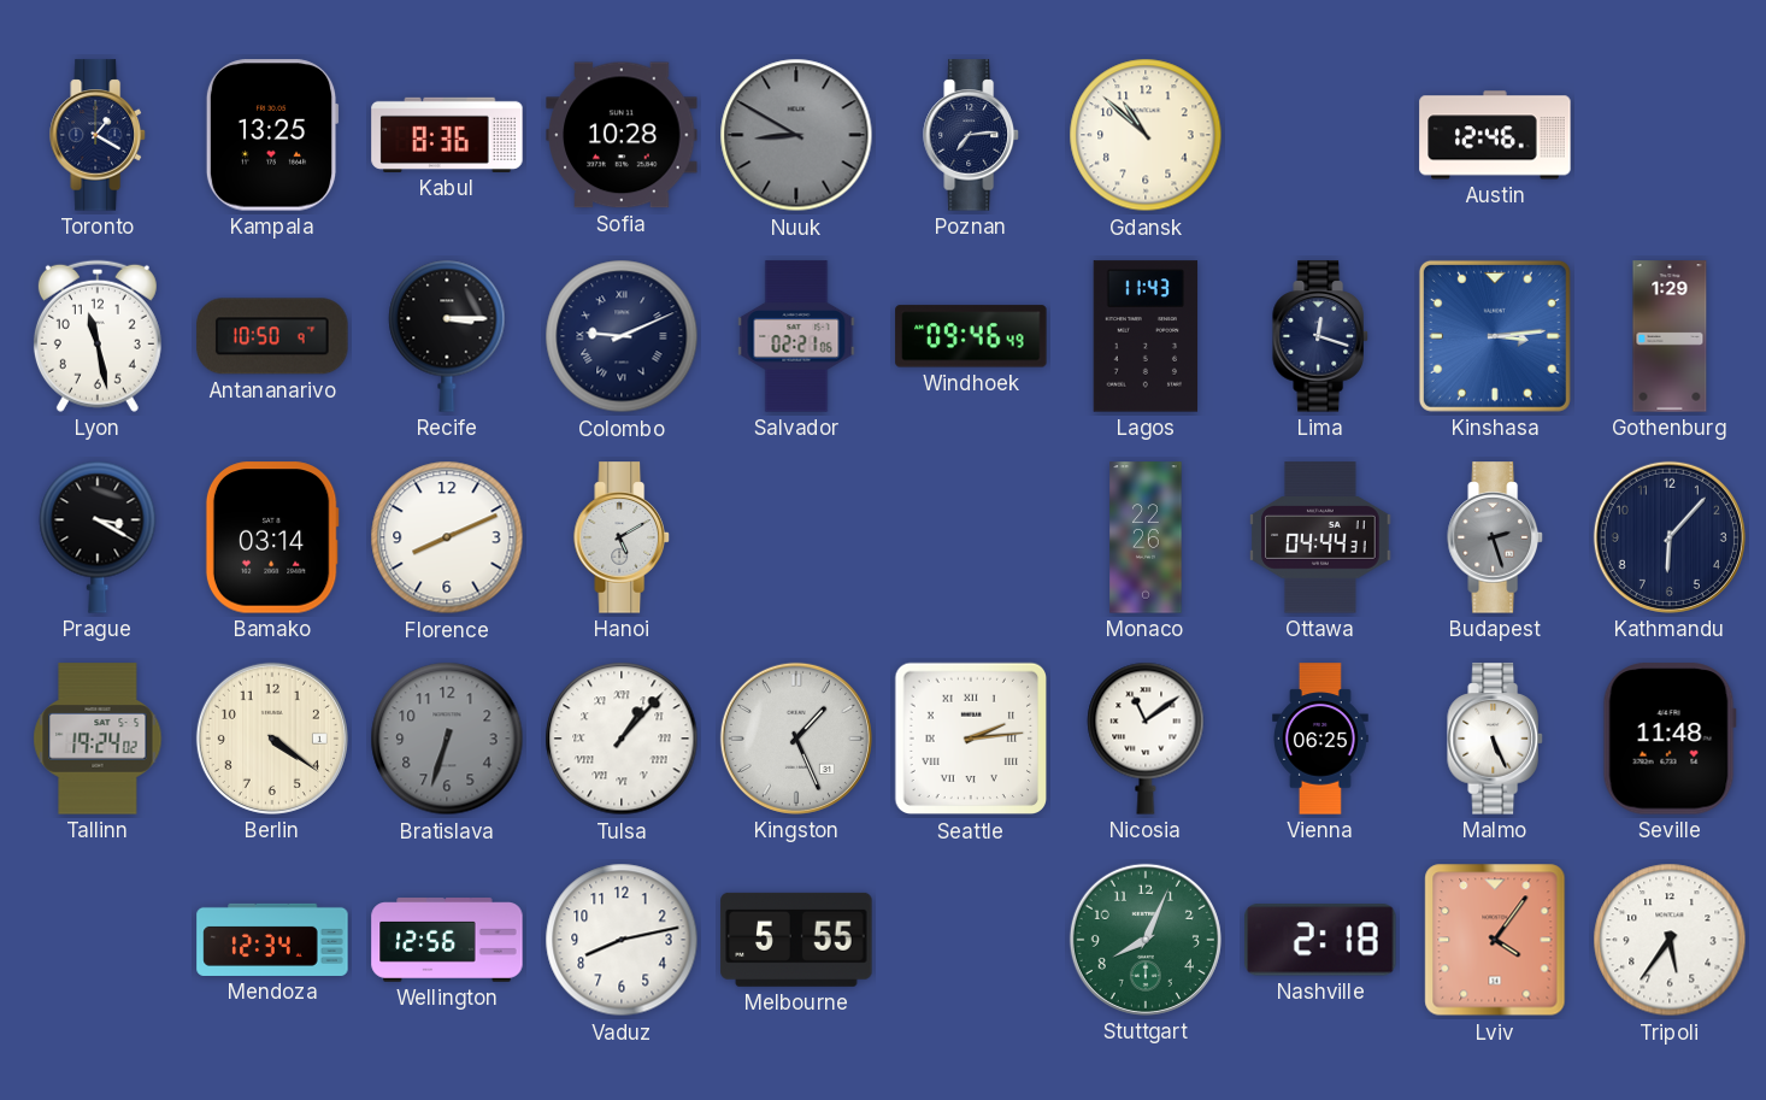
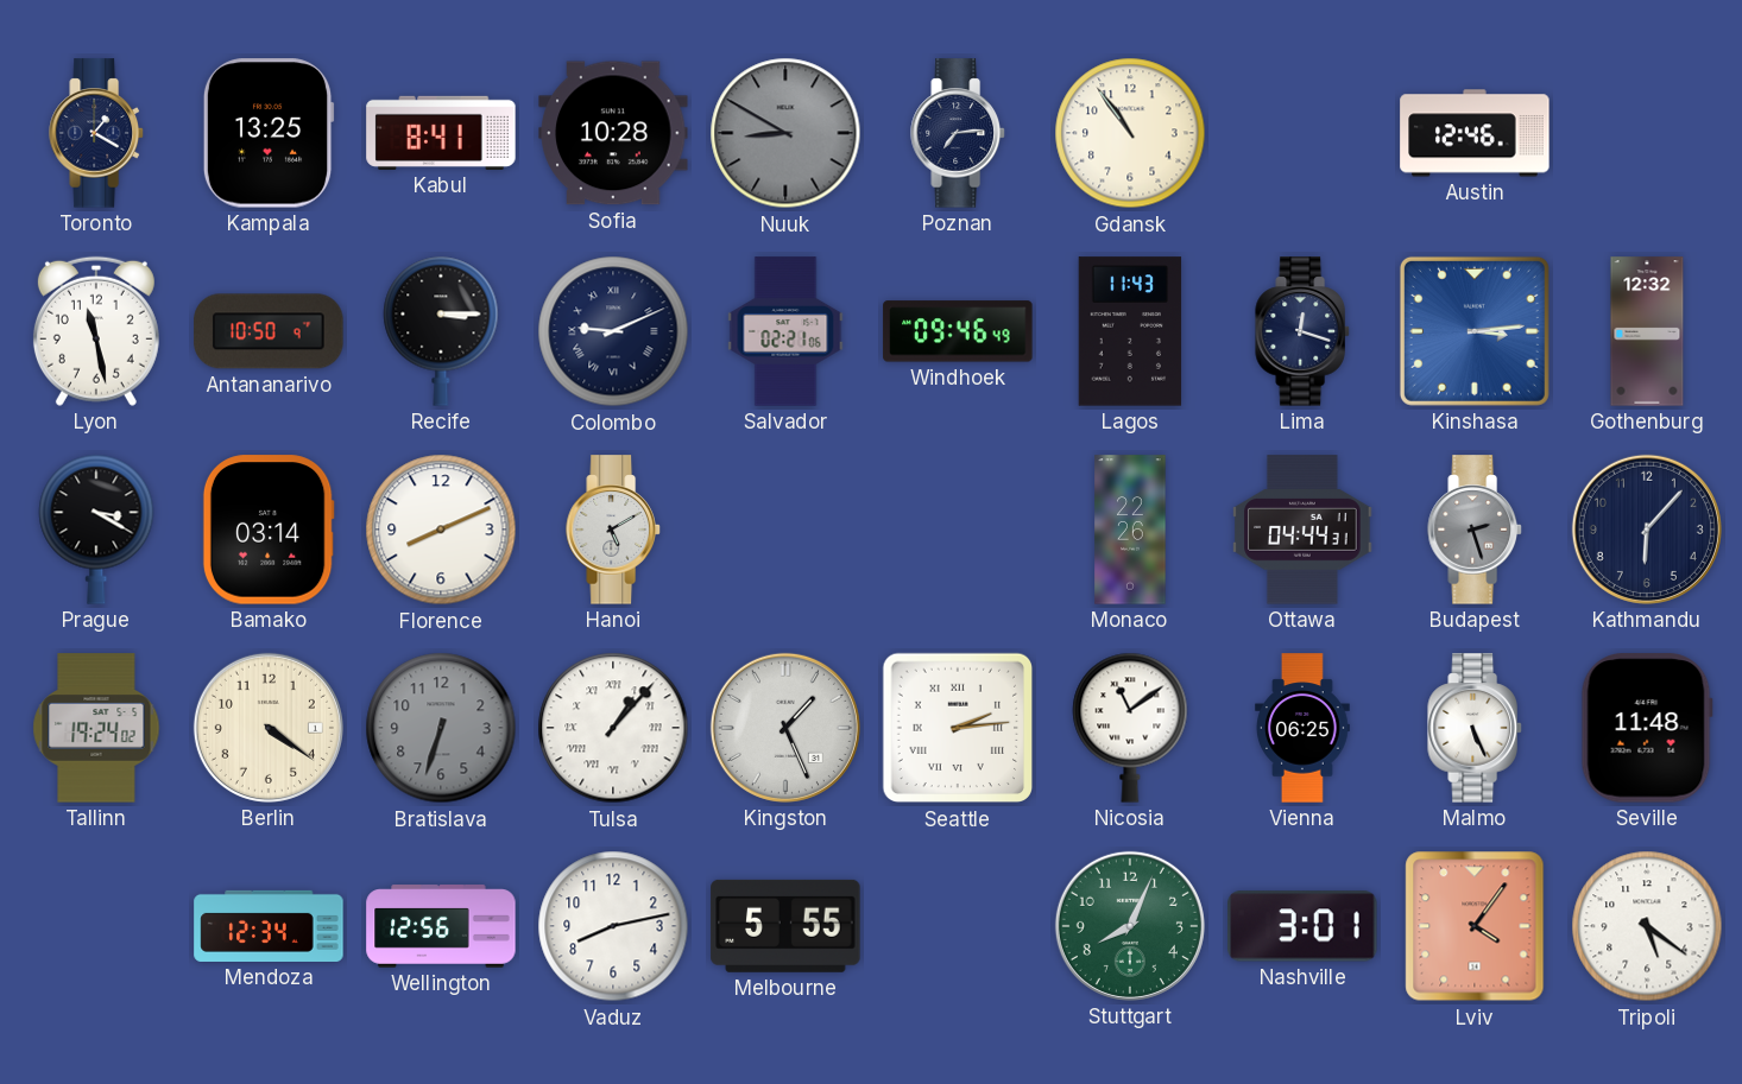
Kabul: 8:36 -> 8:41 (441, 133)
Gdansk: 10:52 -> 10:54 (1130, 133)
Gothenburg: 1:29 -> 12:32 (1647, 331)
Nashville: 2:18 -> 3:01 (1302, 926)
Tripoli: 5:36 -> 5:21 (1647, 926)
